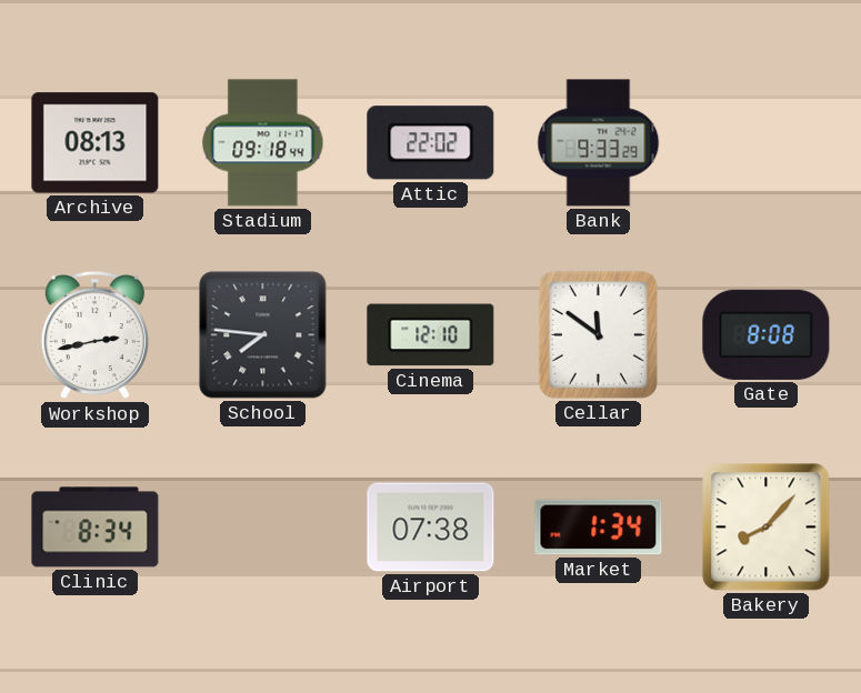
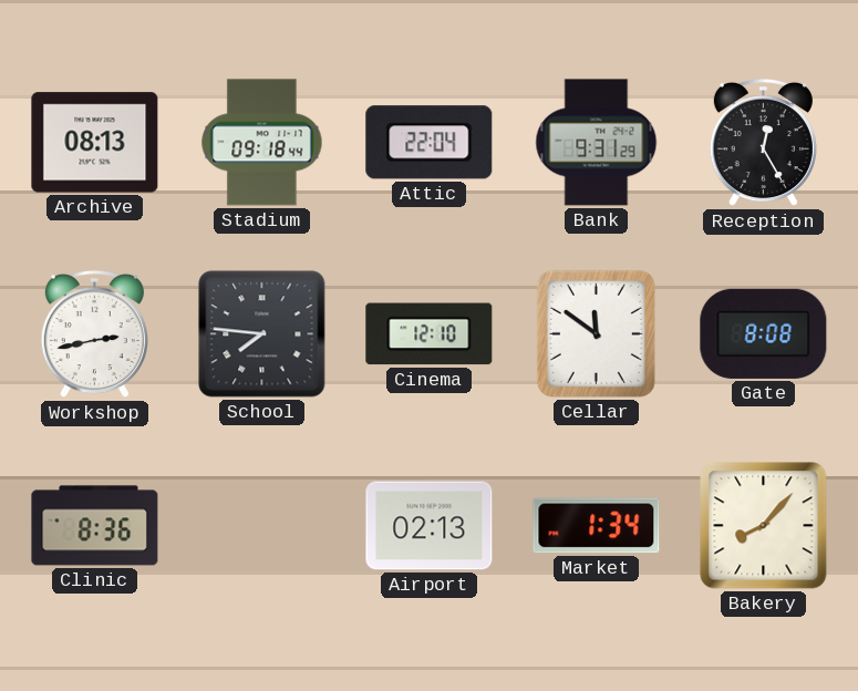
Attic: 22:02 -> 22:04 (430, 143)
Bank: 9:33 -> 9:31 (597, 143)
Reception: none -> 12:25 (763, 143)
Clinic: 8:34 -> 8:36 (95, 526)
Airport: 07:38 -> 02:13 (430, 526)
